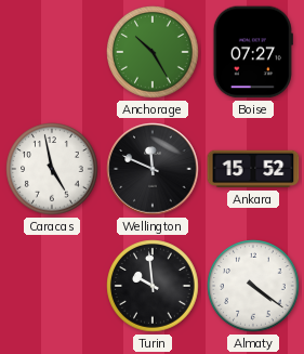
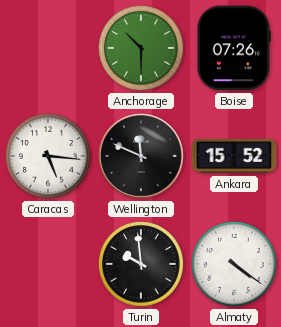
Anchorage: 10:25 -> 10:30 (141, 48)
Boise: 07:27 -> 07:26 (234, 48)
Caracas: 4:58 -> 5:16 (48, 156)
